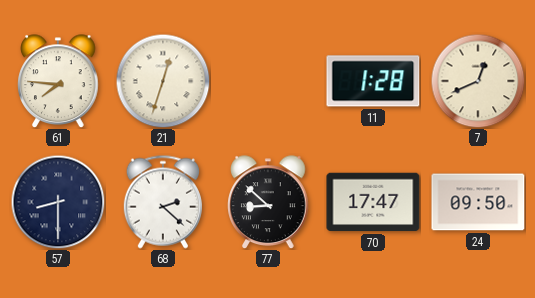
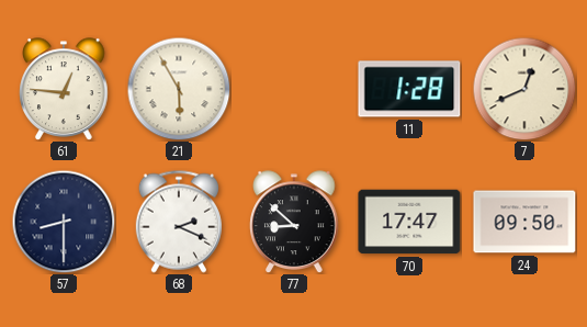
61: 7:46 -> 12:46 (64, 89)
21: 12:33 -> 5:55 (179, 89)
68: 2:22 -> 2:19 (179, 222)
